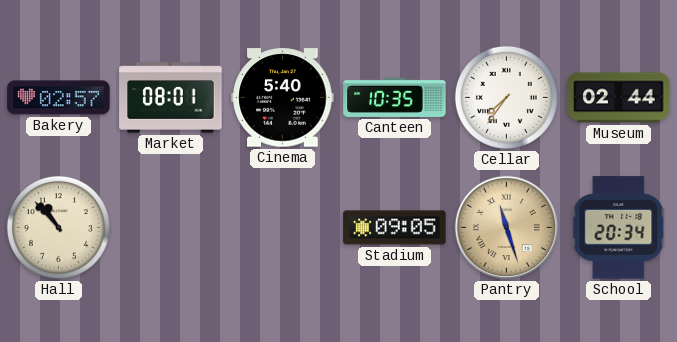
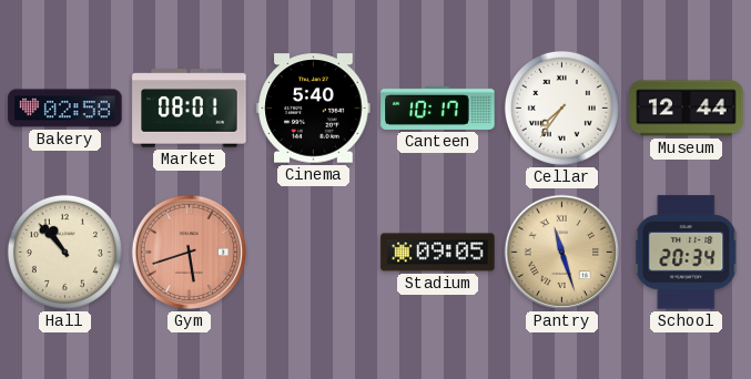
Bakery: 02:57 -> 02:58 (65, 109)
Canteen: 10:35 -> 10:17 (438, 107)
Museum: 02:44 -> 12:44 (687, 109)
Gym: none -> 5:42 (190, 253)
